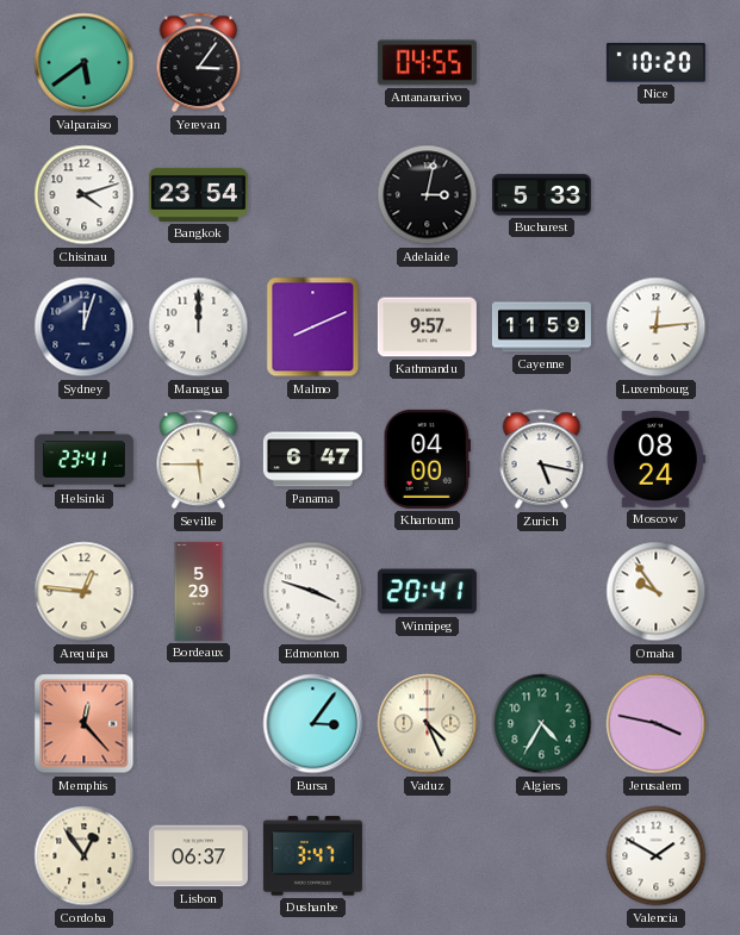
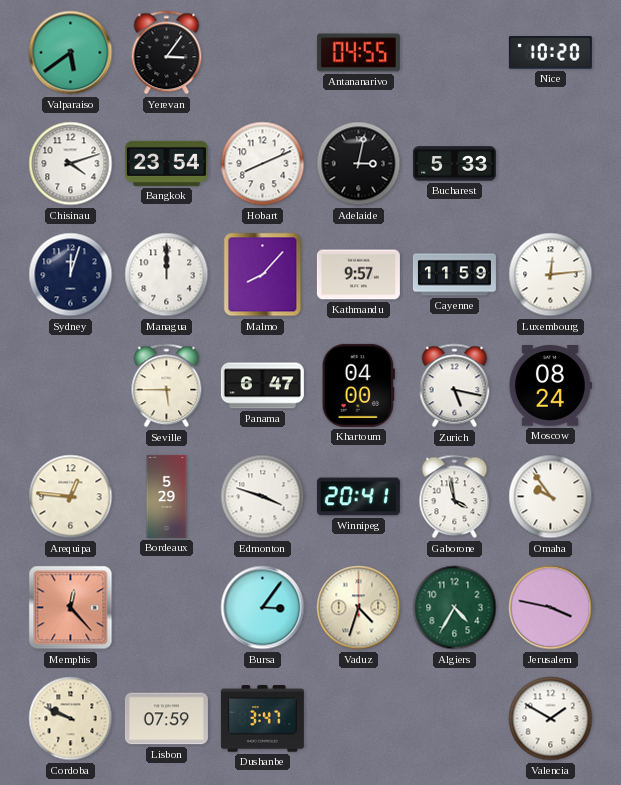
Hobart: none -> 8:11 (263, 164)
Malmo: 8:11 -> 8:07 (263, 275)
Helsinki: 23:41 -> none (83, 460)
Gaborone: none -> 3:58 (455, 497)
Vaduz: 4:26 -> 4:33 (359, 608)
Cordoba: 12:54 -> 9:49 (71, 719)
Lisbon: 06:37 -> 07:59 (166, 719)
